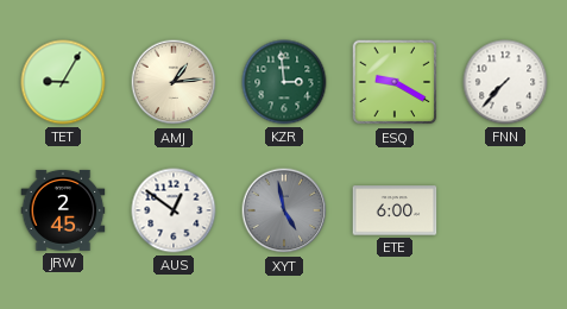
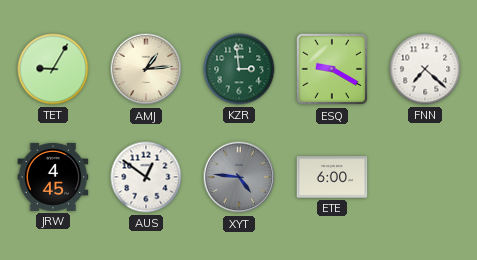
FNN: 7:37 -> 7:22 (425, 69)
JRW: 2:45 -> 4:45 (53, 177)
XYT: 4:58 -> 4:46 (239, 177)
